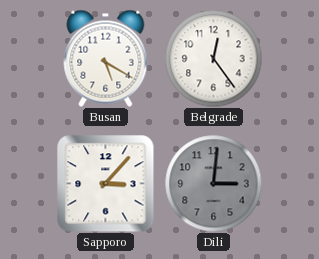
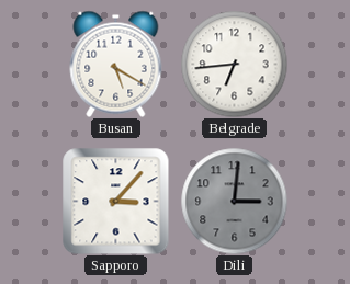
Belgrade: 12:24 -> 6:44 (234, 64)
